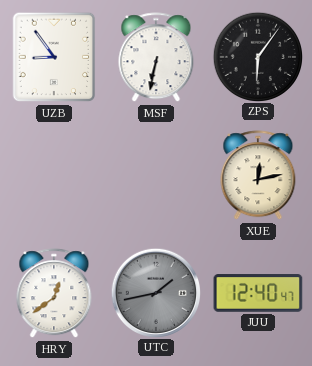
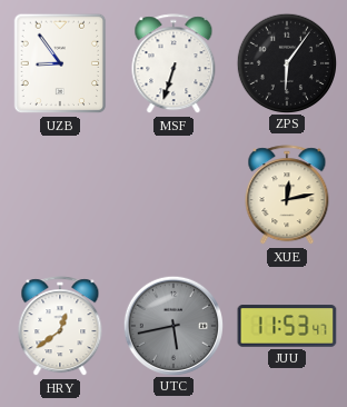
MSF: 6:32 -> 6:33 (173, 64)
UTC: 1:43 -> 5:43 (172, 325)
JUU: 12:40 -> 11:53 (287, 326)
